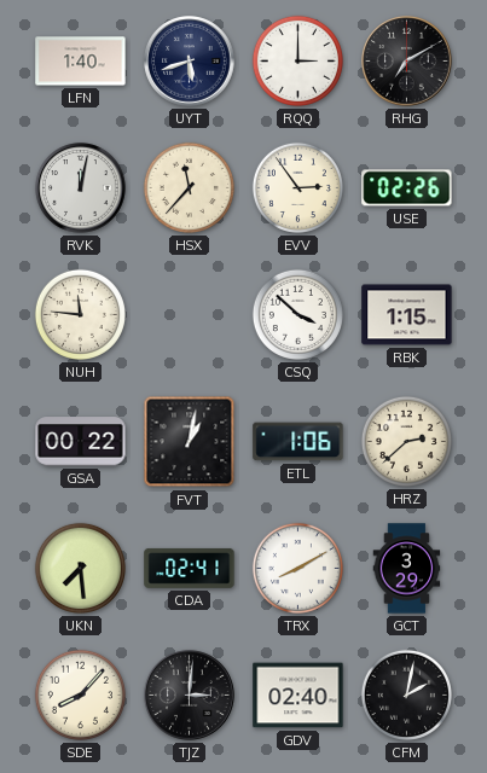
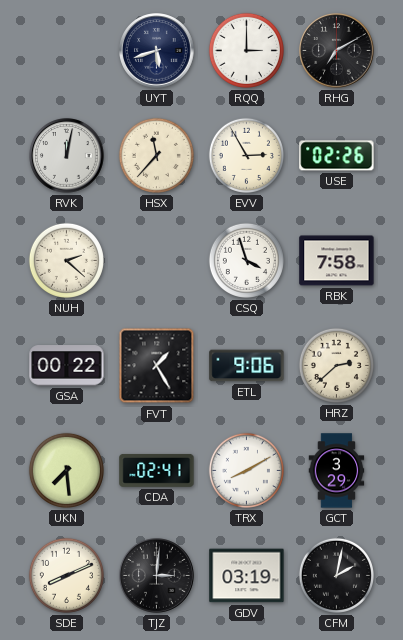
LFN: 1:40 -> none (81, 62)
EVV: 2:54 -> 2:55 (246, 155)
NUH: 11:46 -> 2:22 (66, 260)
CSQ: 3:52 -> 3:57 (246, 260)
RBK: 1:15 -> 7:58 (337, 261)
FVT: 1:02 -> 1:25 (157, 366)
ETL: 1:06 -> 9:06 (247, 366)
SDE: 8:07 -> 8:11 (66, 575)
GDV: 02:40 -> 03:19 (247, 576)
